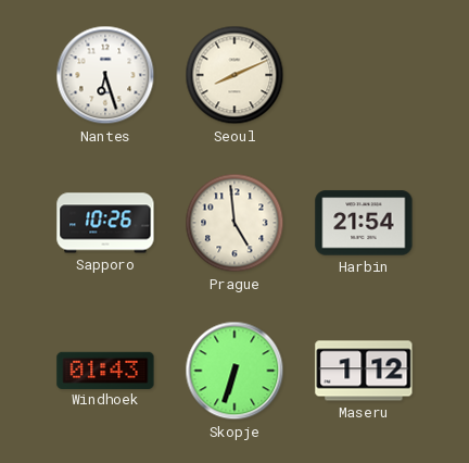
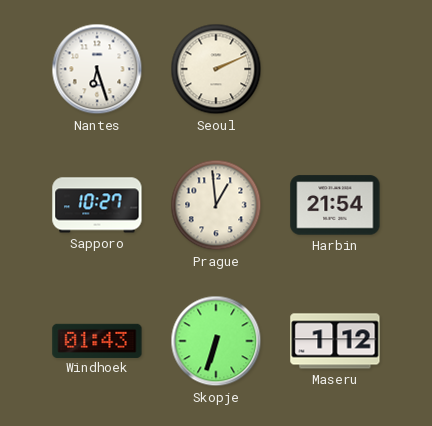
Seoul: 8:11 -> 2:11 (216, 69)
Sapporo: 10:26 -> 10:27 (97, 205)
Prague: 4:59 -> 12:59 (216, 205)
